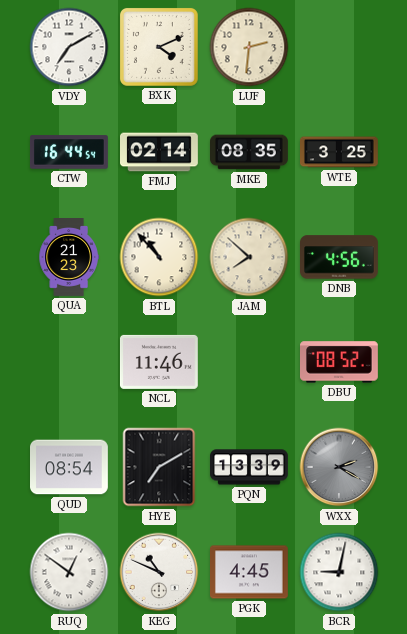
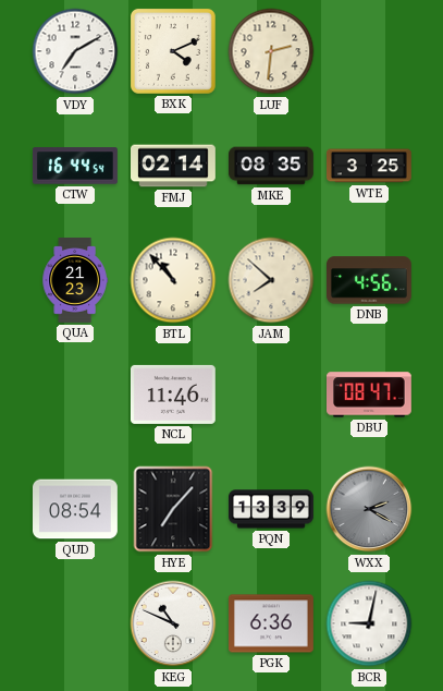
DBU: 08:52 -> 08:47 (370, 395)
HYE: 7:10 -> 7:07 (173, 509)
RUQ: 12:51 -> none (69, 572)
PGK: 4:45 -> 6:36 (272, 623)
